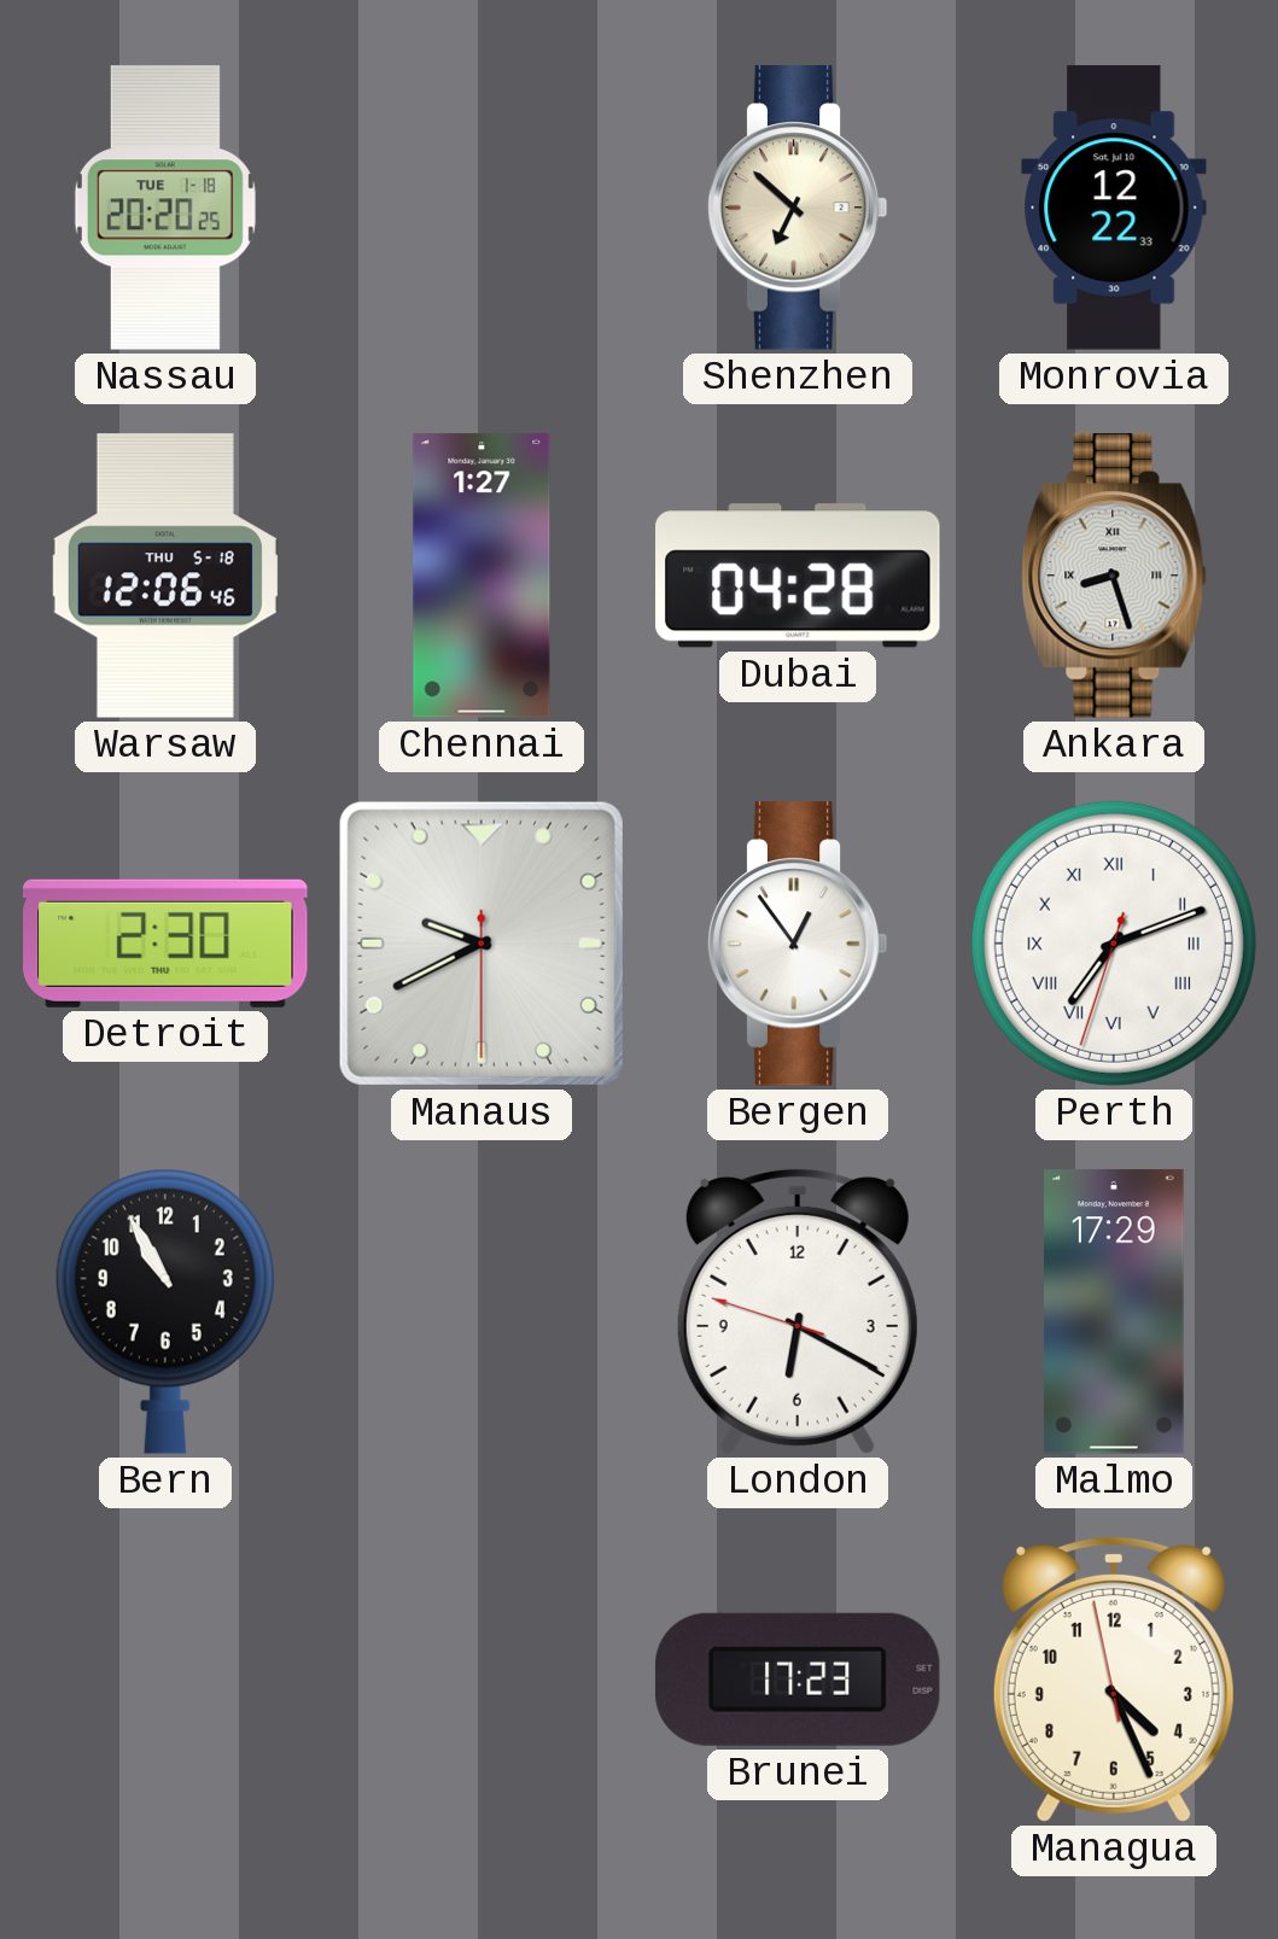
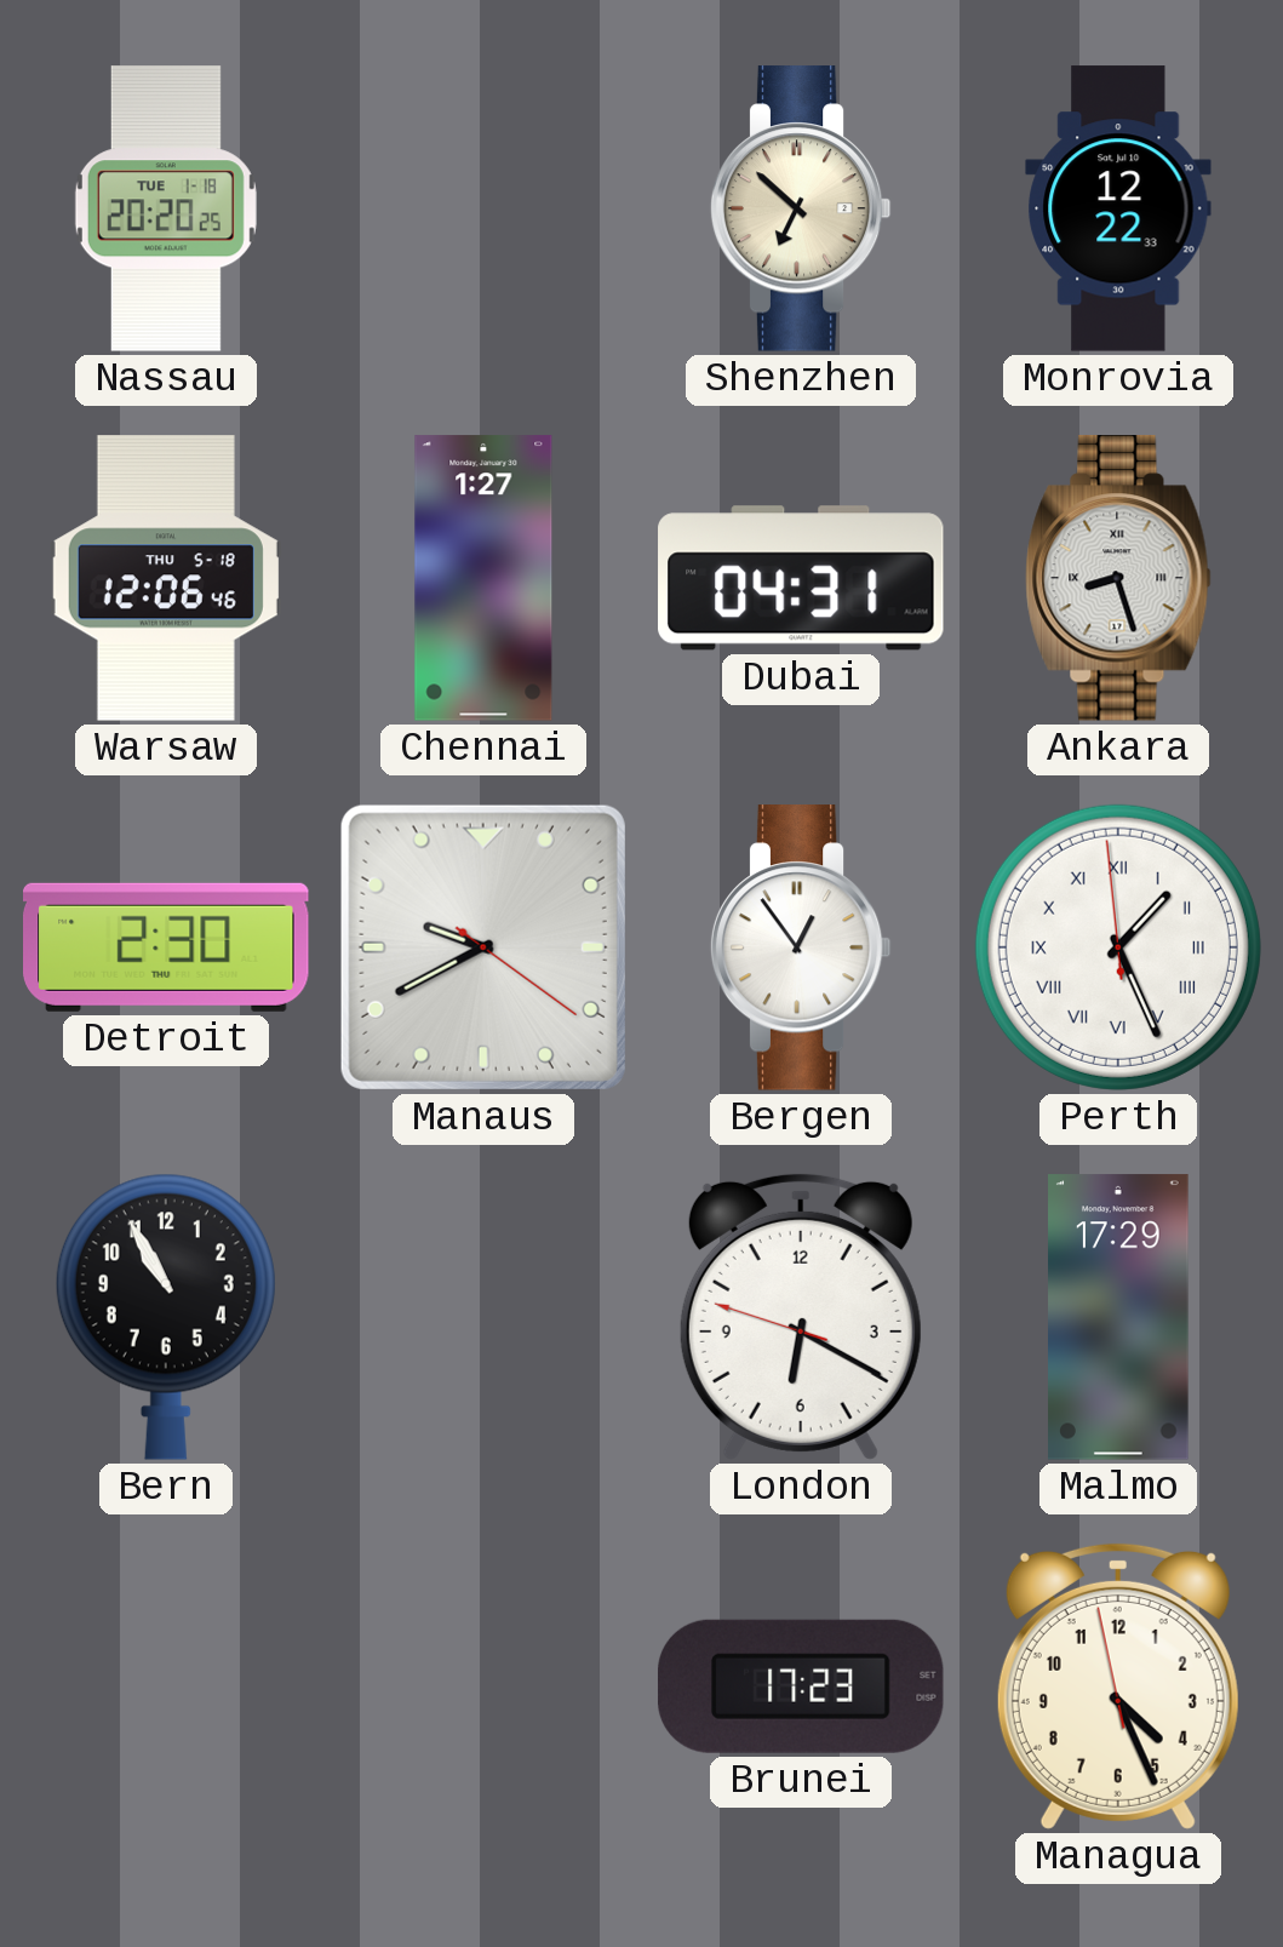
Dubai: 04:28 -> 04:31 (801, 578)
Manaus: 9:40:30 -> 9:40:21 (483, 947)
Perth: 7:11 -> 1:25 (1118, 947)
